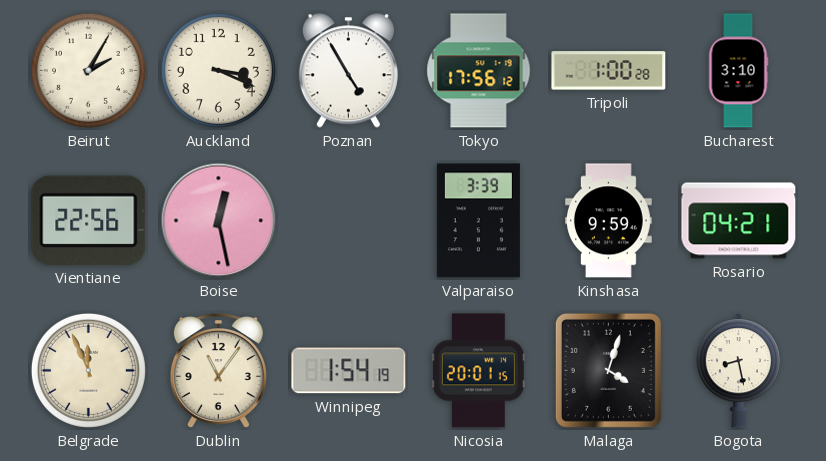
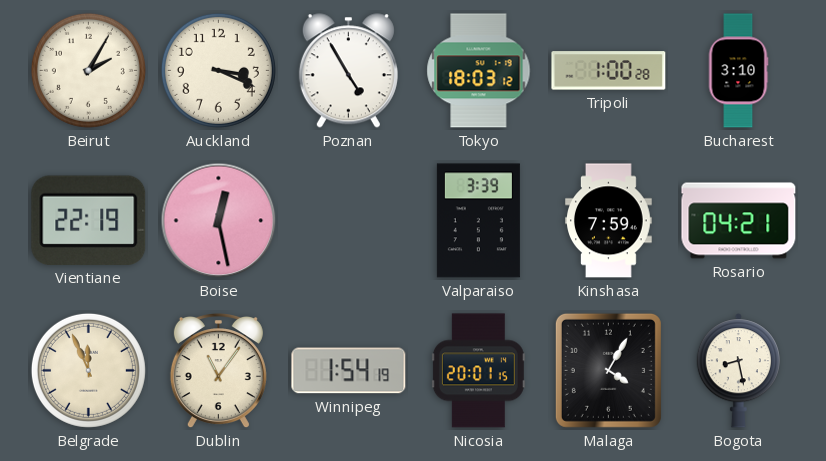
Tokyo: 17:56 -> 18:03 (479, 71)
Vientiane: 22:56 -> 22:19 (89, 220)
Kinshasa: 9:59 -> 7:59 (609, 221)
Malaga: 4:03 -> 4:05 (608, 370)
